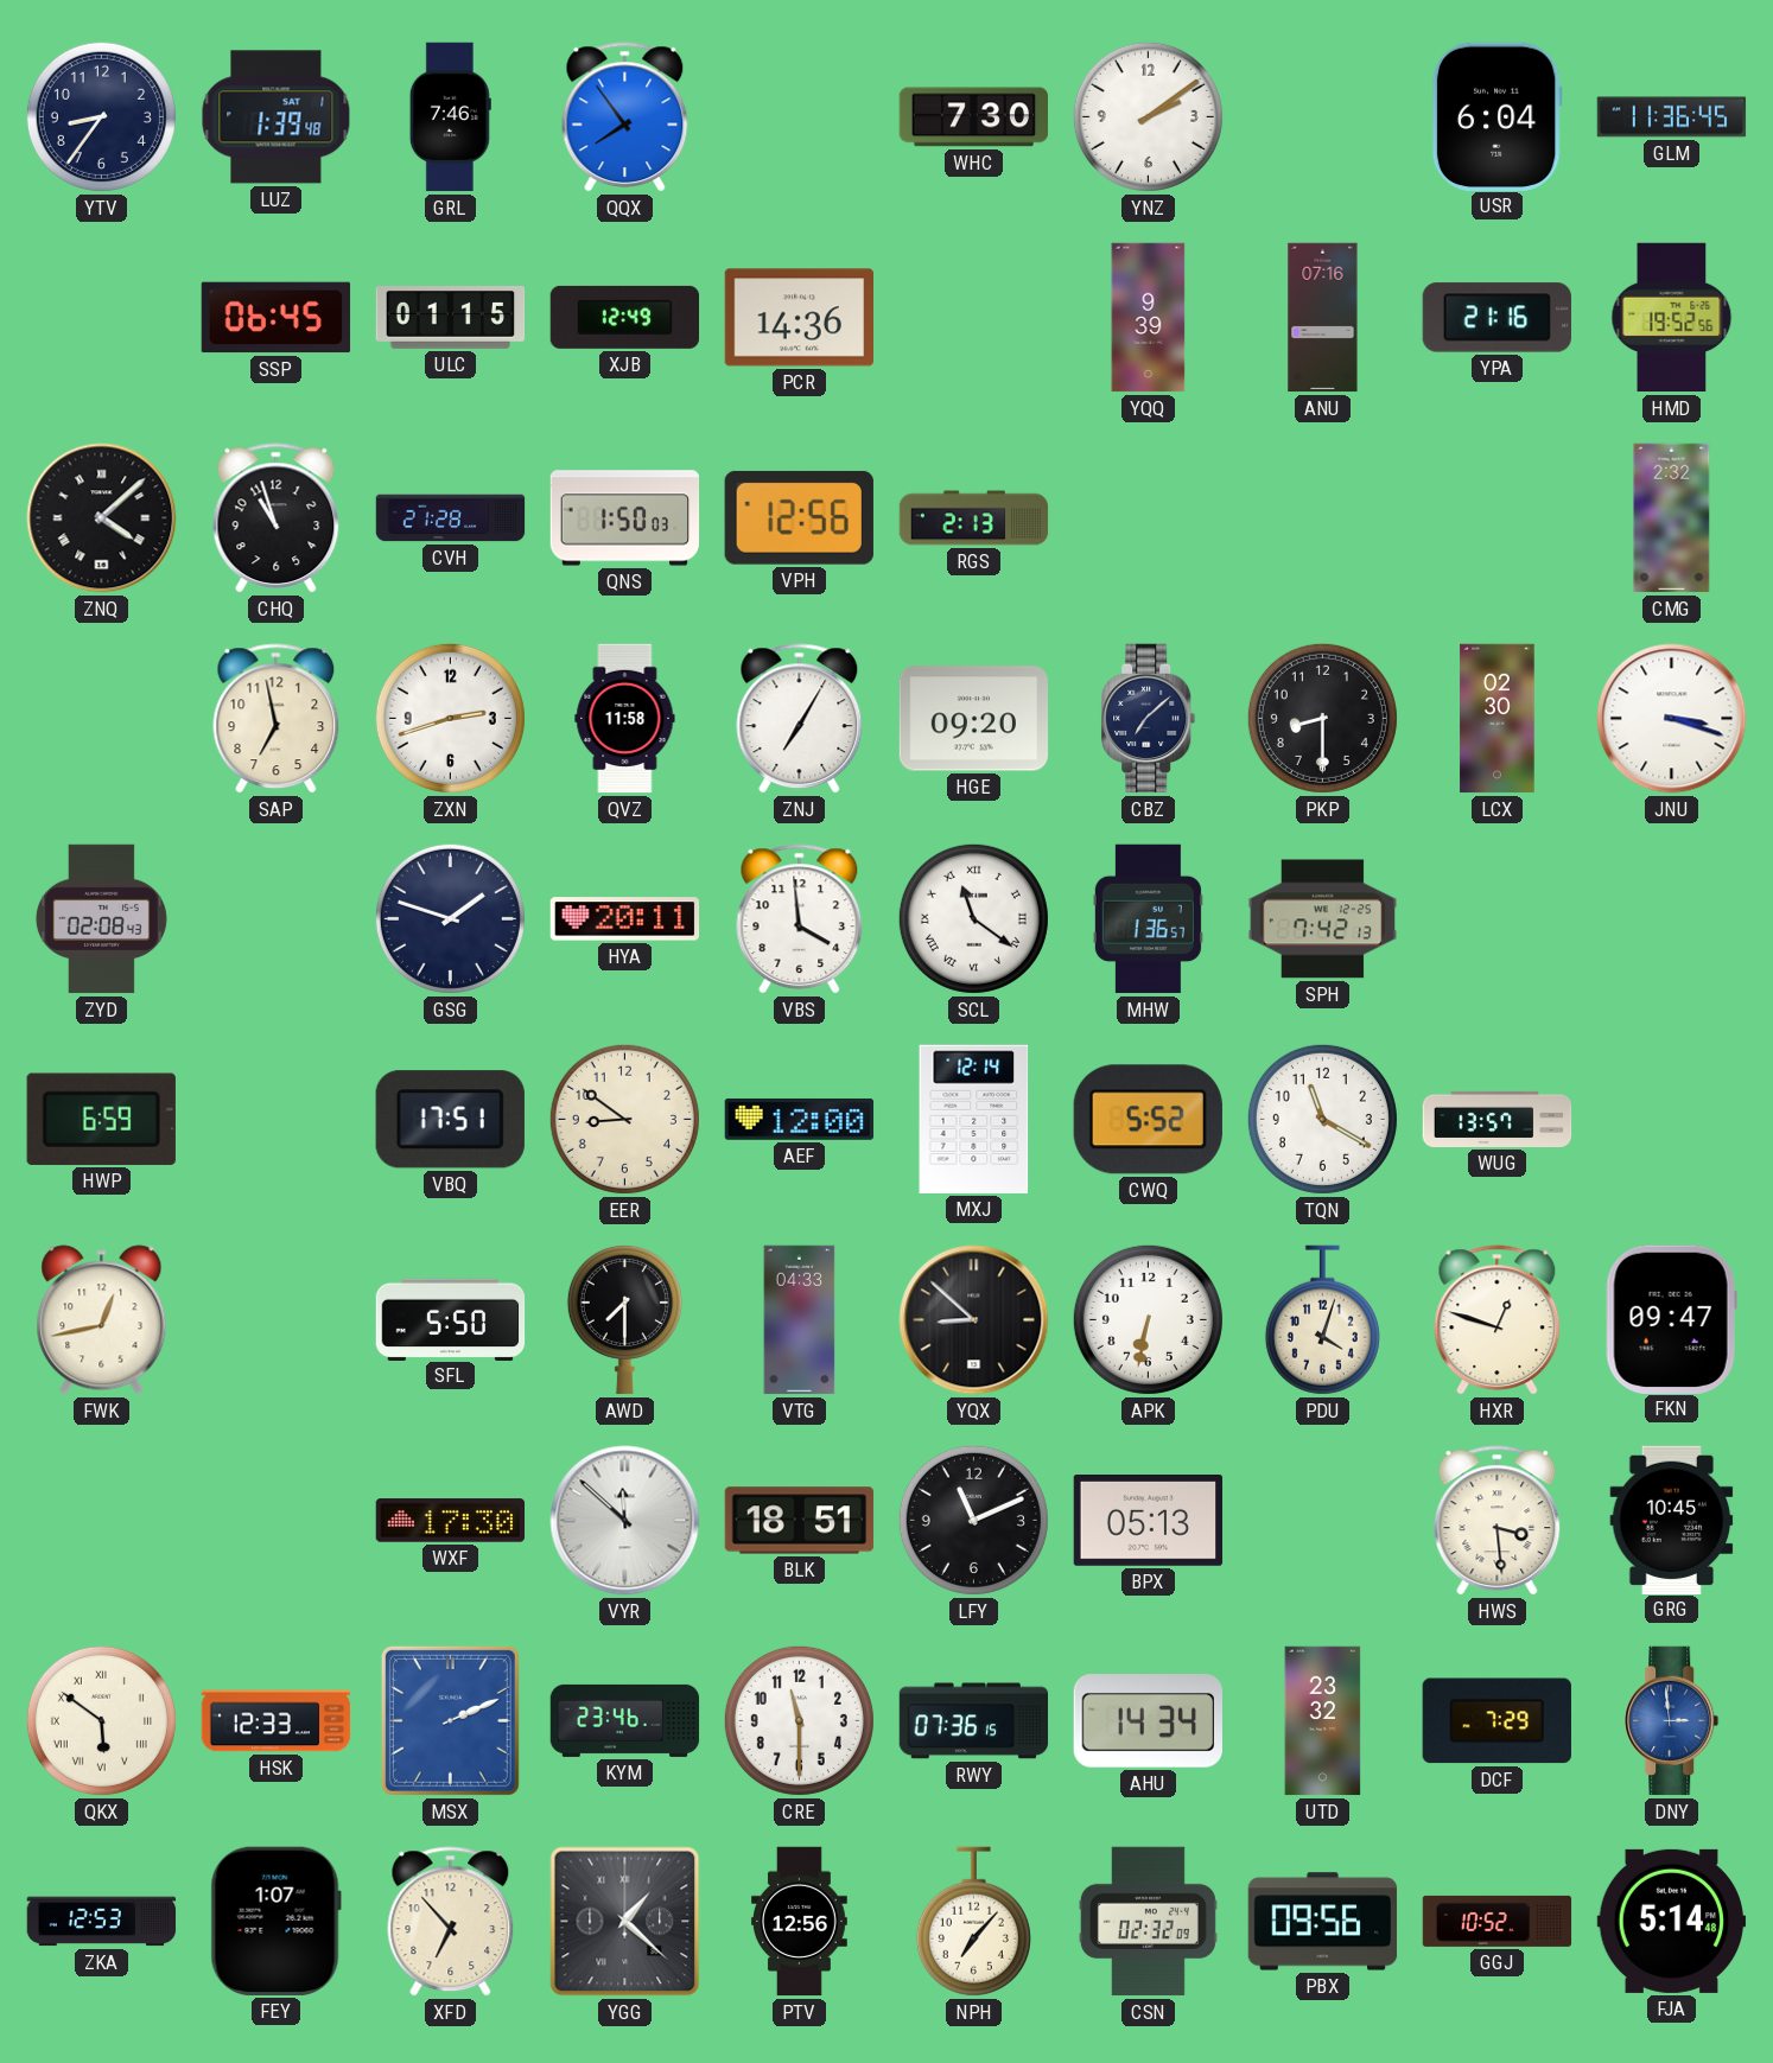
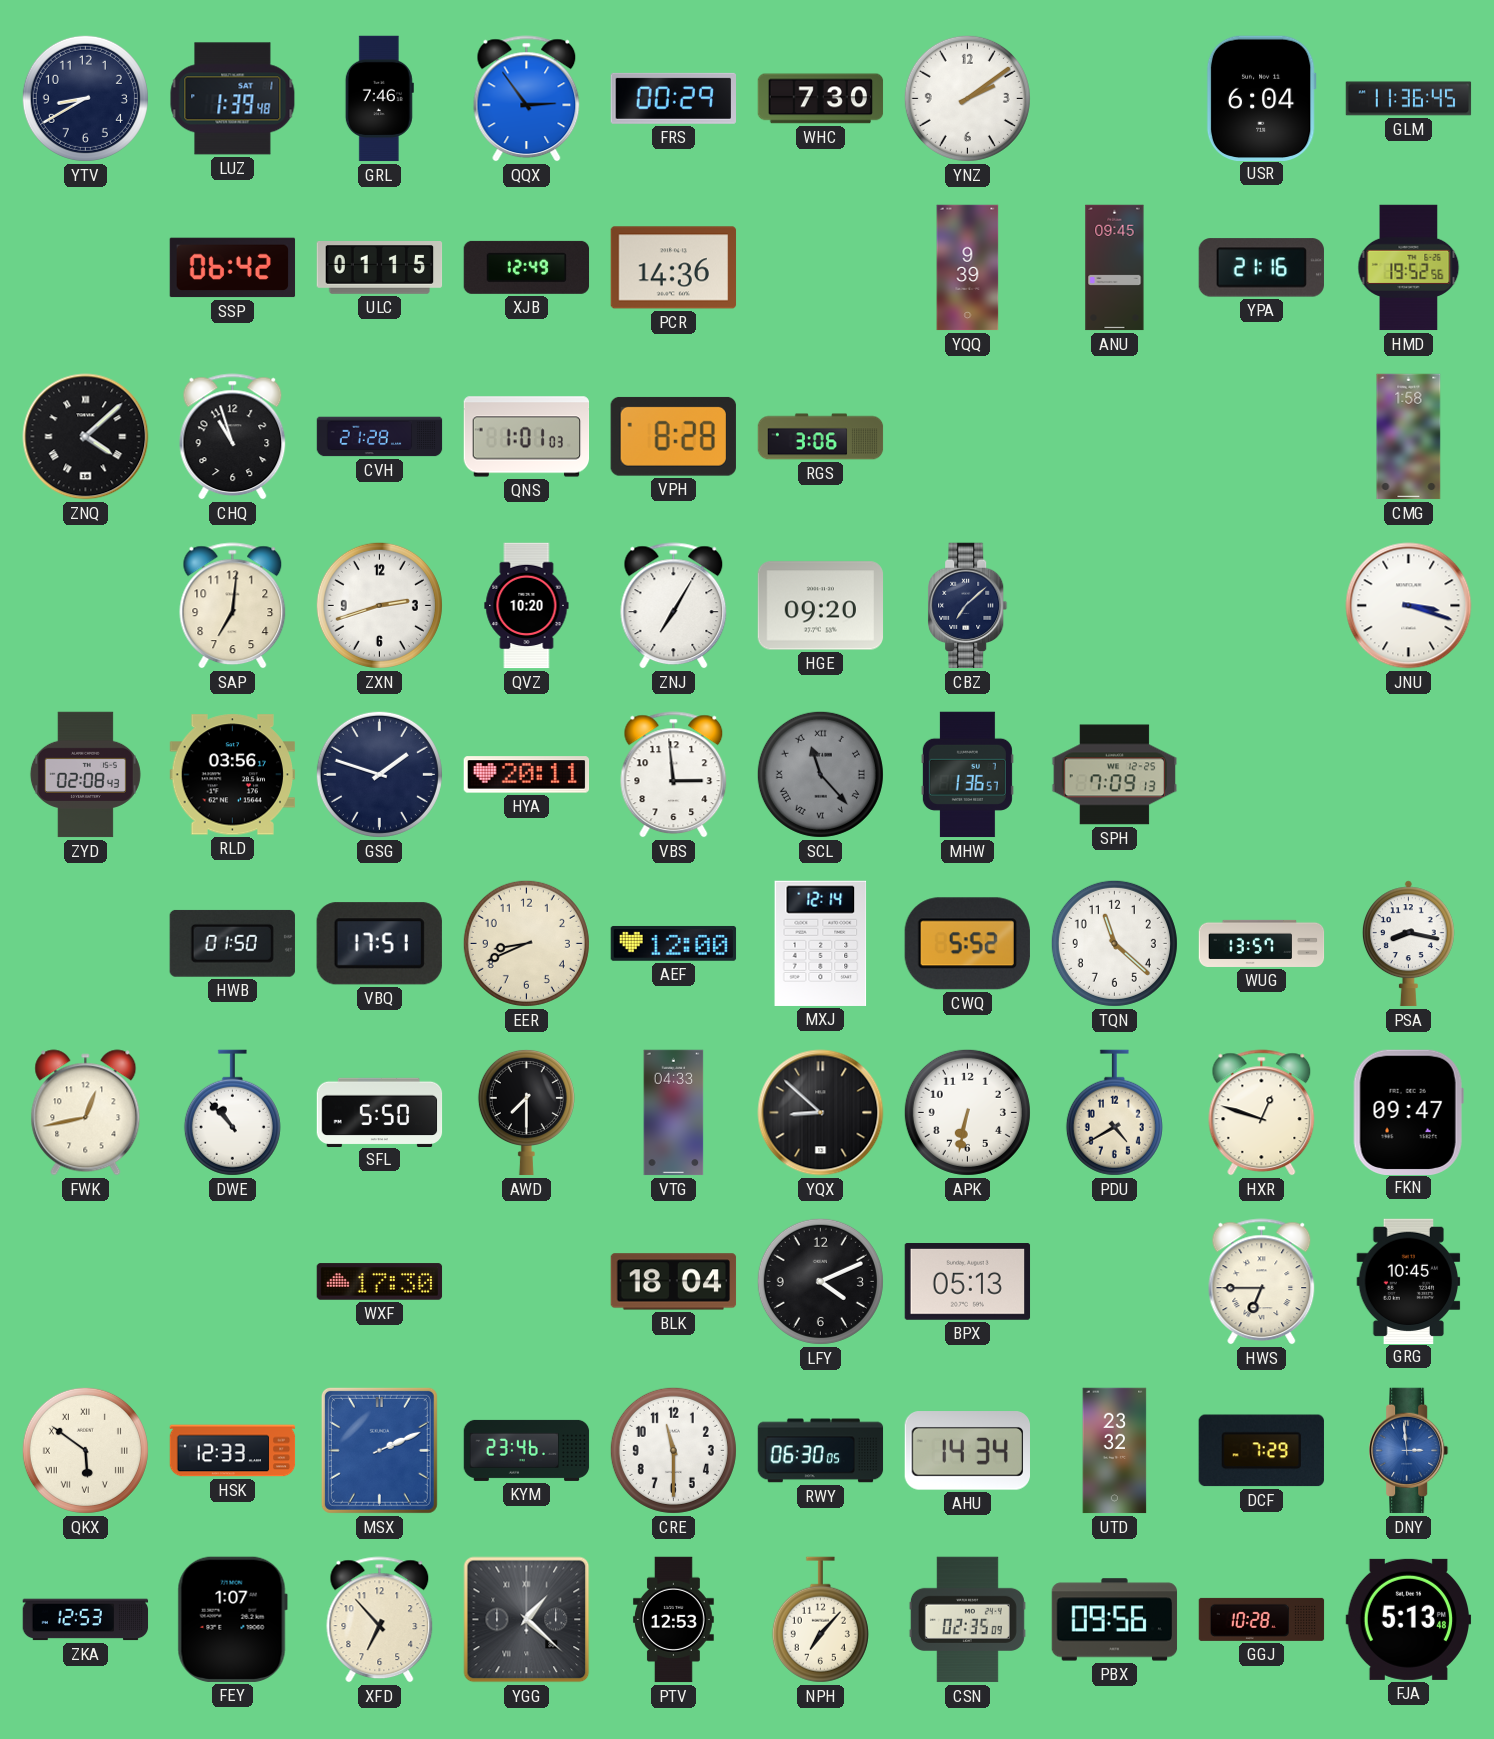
YTV: 8:36 -> 8:40 (85, 98)
QQX: 7:54 -> 2:54 (527, 99)
FRS: none -> 00:29 (673, 98)
SSP: 06:45 -> 06:42 (233, 268)
ANU: 07:16 -> 09:45 (1115, 268)
QNS: 1:50 -> 1:01 (527, 437)
VPH: 12:56 -> 8:28 (673, 436)
RGS: 2:13 -> 3:06 (821, 437)
CMG: 2:32 -> 1:58 (1409, 437)
SAP: 6:58 -> 7:01 (233, 606)
QVZ: 11:58 -> 10:20 (527, 606)
PKP: 8:30 -> none (1322, 718)
LCX: 02:30 -> none (1498, 719)
RLD: none -> 03:56 (232, 775)
VBS: 3:59 -> 2:59 (674, 775)
SCL: 11:21 -> 11:23 (820, 774)
SCL dial: white -> grey (820, 774)
SPH: 7:42 -> 7:09 (1115, 775)
HWP: 6:59 -> none (101, 1119)
HWB: none -> 01:50 (232, 943)
EER: 8:51 -> 8:41 (526, 943)
TQN: 11:20 -> 11:22 (1114, 943)
PSA: none -> 8:17 (1408, 944)
DWE: none -> 10:53 (232, 1113)
PDU: 4:03 -> 4:40 (1114, 1113)
VYR: 11:52 -> none (625, 1521)
BLK: 18:51 -> 18:04 (674, 1282)
LFY: 11:11 -> 4:11 (820, 1281)
HWS: 3:29 -> 6:45 (1262, 1282)
RWY: 07:36 -> 06:30 (821, 1451)
PTV: 12:56 -> 12:53 (674, 1620)
CSN: 02:32 -> 02:35 (967, 1620)
GGJ: 10:52 -> 10:28 (1262, 1619)
FJA: 5:14 -> 5:13 (1409, 1619)
